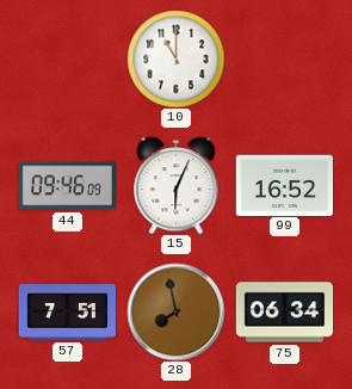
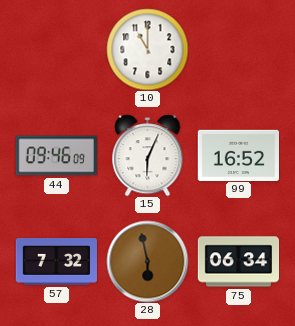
57: 7:51 -> 7:32 (56, 262)
28: 7:58 -> 5:58 (147, 261)
